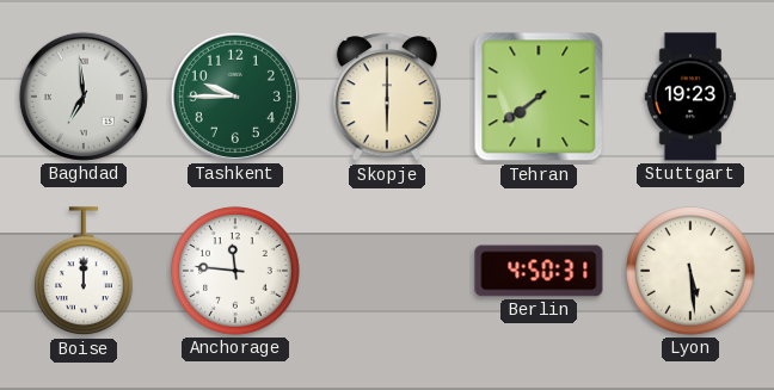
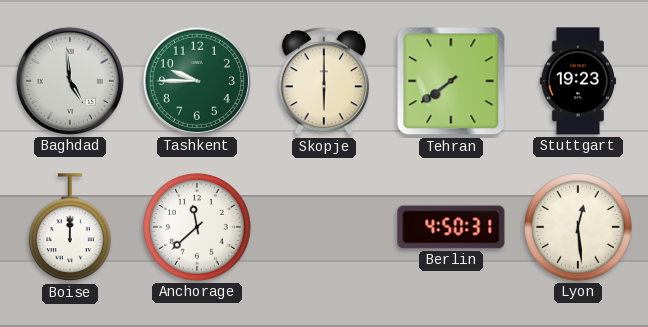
Baghdad: 6:59 -> 4:59 (70, 81)
Anchorage: 11:46 -> 11:38 (197, 227)
Lyon: 5:29 -> 12:29 (578, 227)
